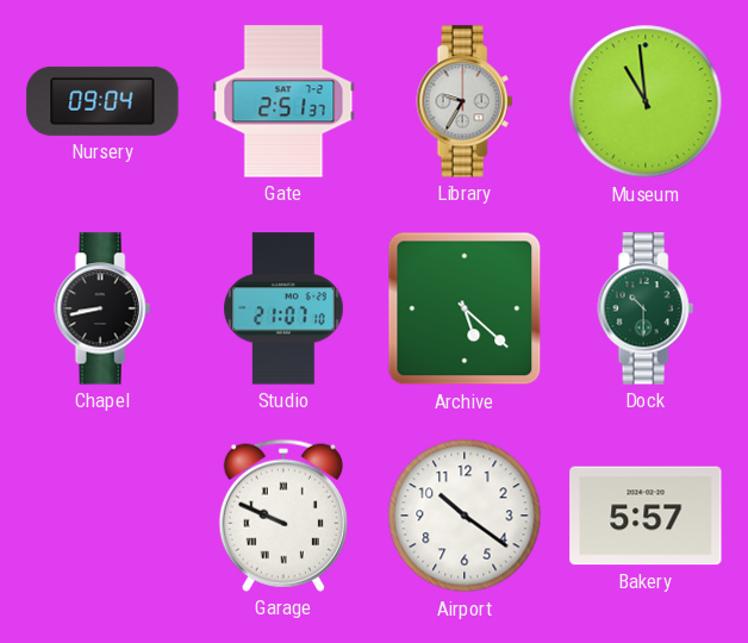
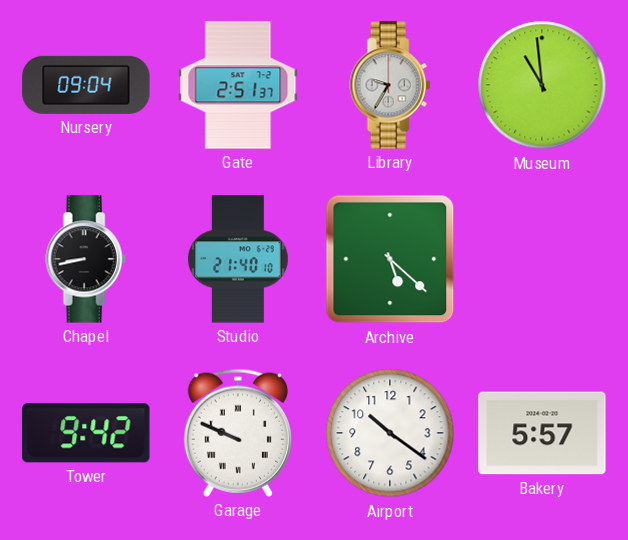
Studio: 21:07 -> 21:40 (238, 259)
Dock: 10:30 -> none (646, 308)
Tower: none -> 9:42 (86, 433)
